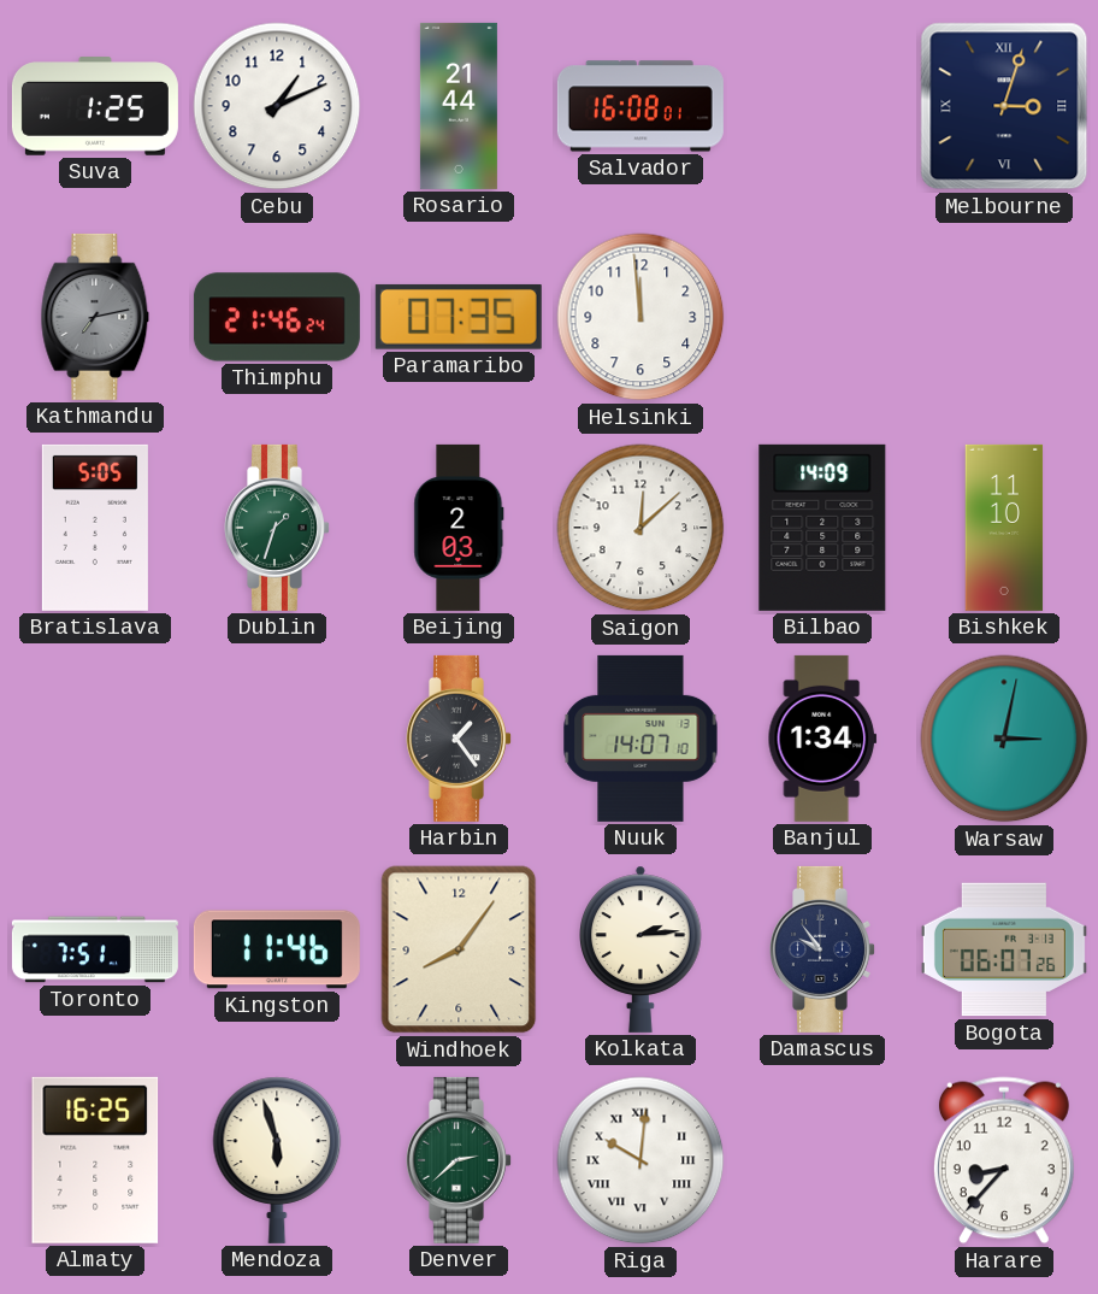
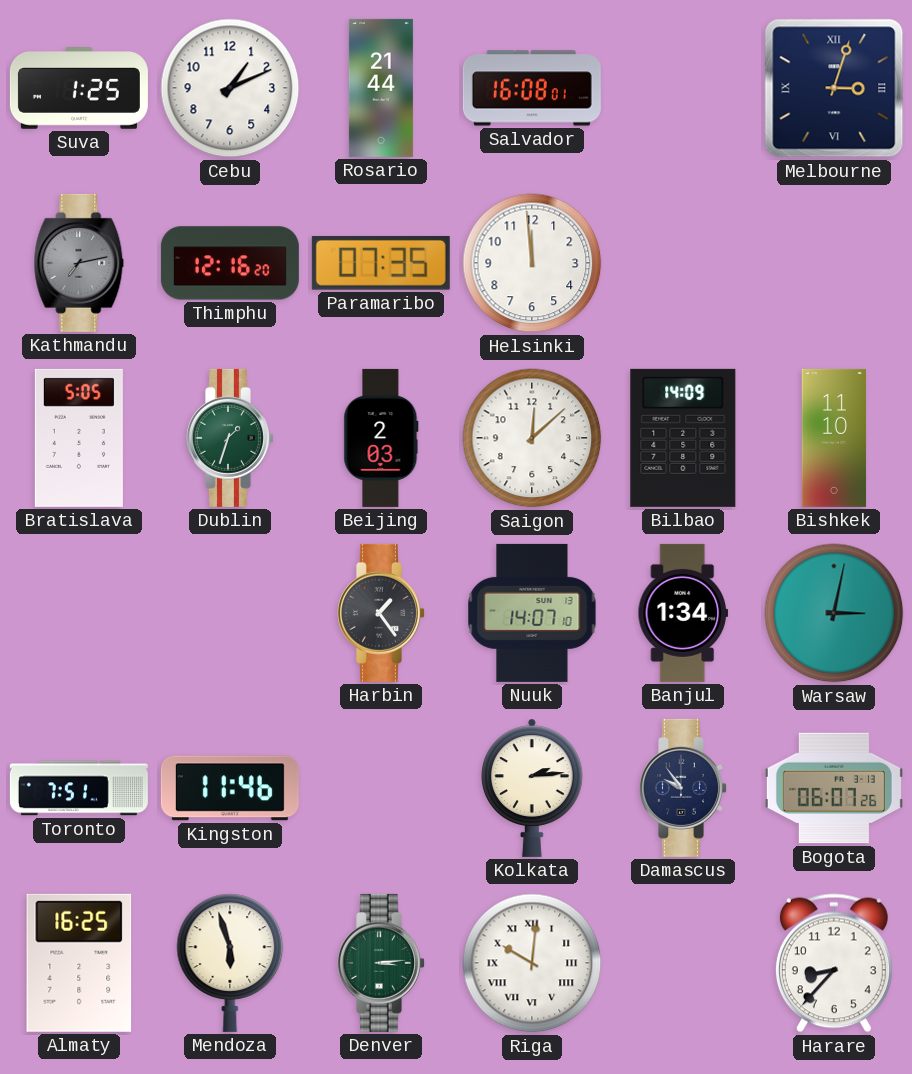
Thimphu: 21:46 -> 12:16 (230, 263)
Windhoek: 8:06 -> none (459, 949)
Denver: 2:38 -> 3:14 (382, 963)
